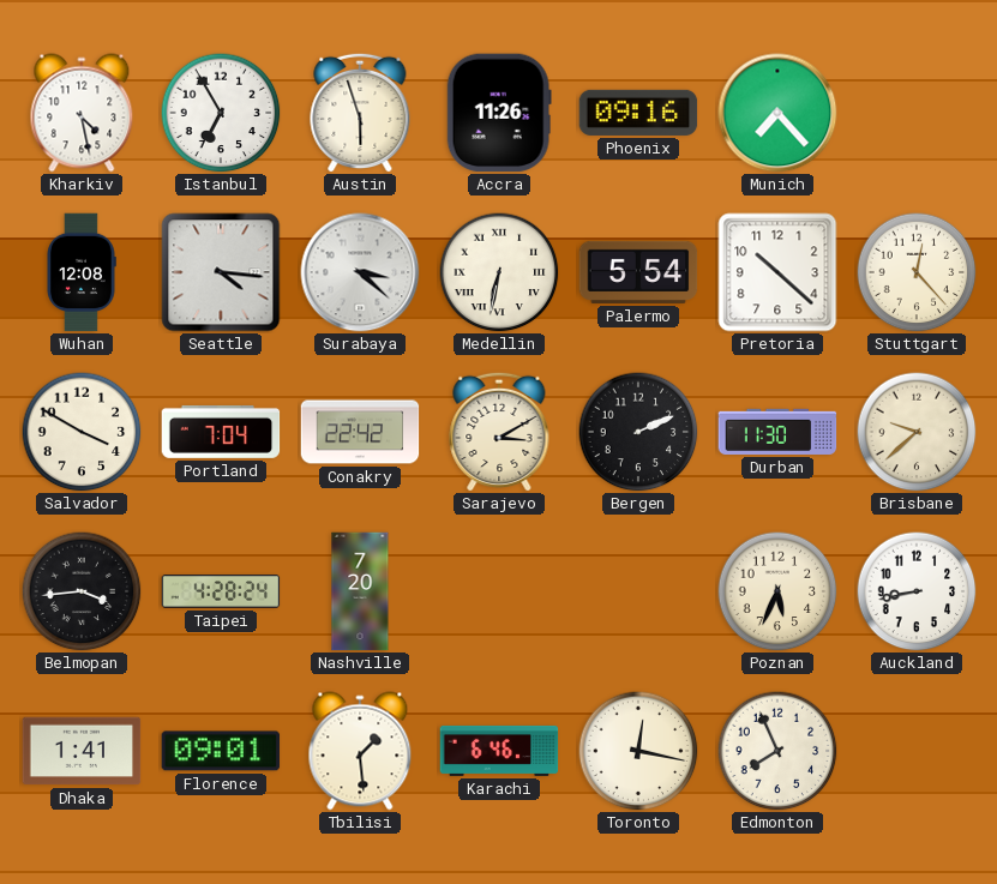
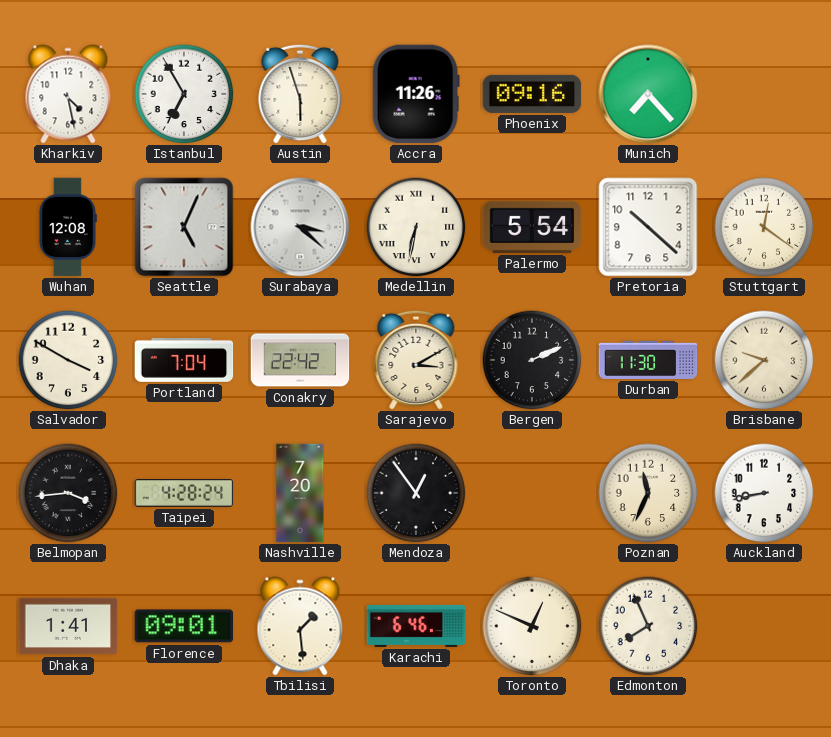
Seattle: 4:16 -> 5:04 (184, 227)
Stuttgart: 12:23 -> 12:21 (764, 227)
Mendoza: none -> 12:54 (416, 493)
Poznan: 5:34 -> 11:34 (648, 493)
Toronto: 12:17 -> 12:49 (532, 626)
